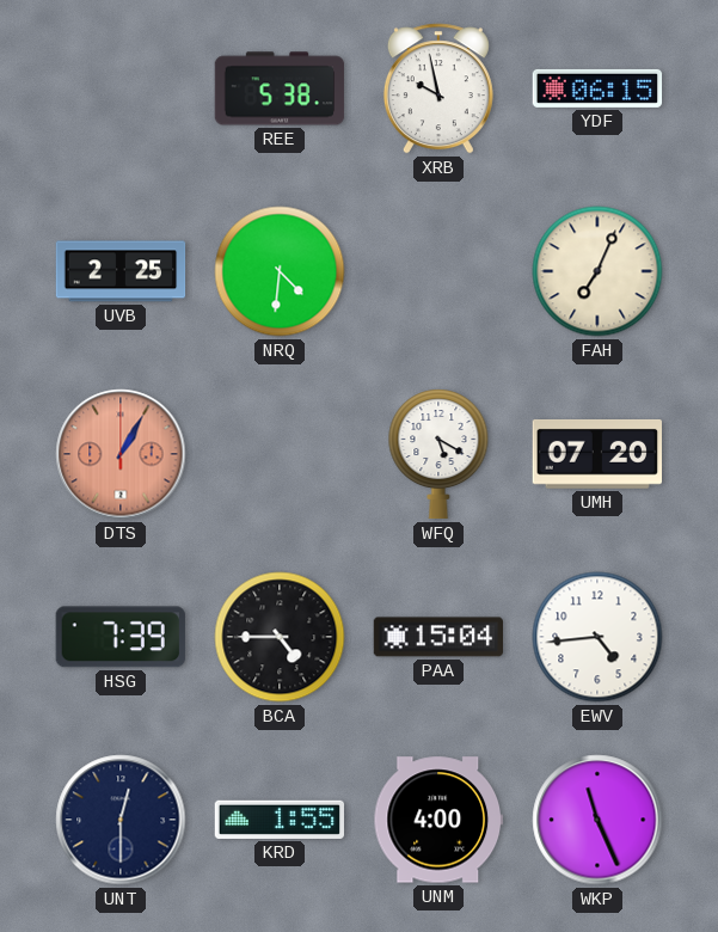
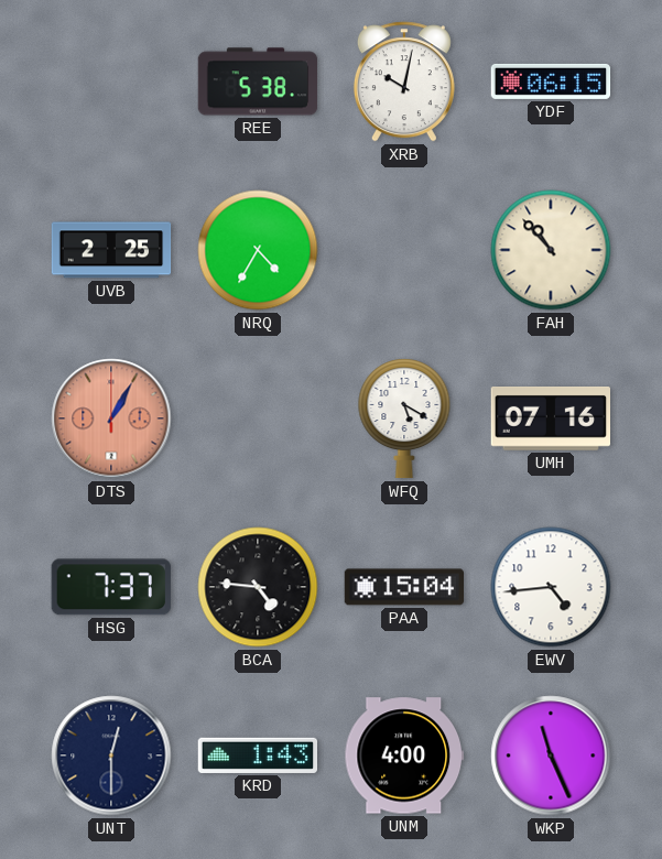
XRB: 9:58 -> 10:02 (404, 81)
NRQ: 4:31 -> 4:35 (258, 250)
FAH: 7:04 -> 10:53 (551, 250)
UMH: 07:20 -> 07:16 (550, 418)
HSG: 7:39 -> 7:37 (111, 587)
BCA: 4:45 -> 4:46 (258, 587)
KRD: 1:55 -> 1:43 (257, 755)
